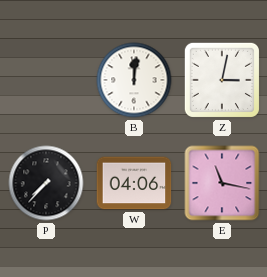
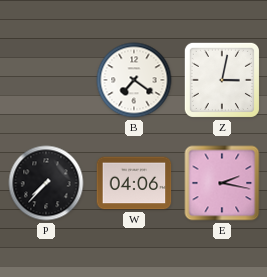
B: 12:01 -> 7:21 (134, 80)
E: 11:17 -> 2:17 (222, 183)
